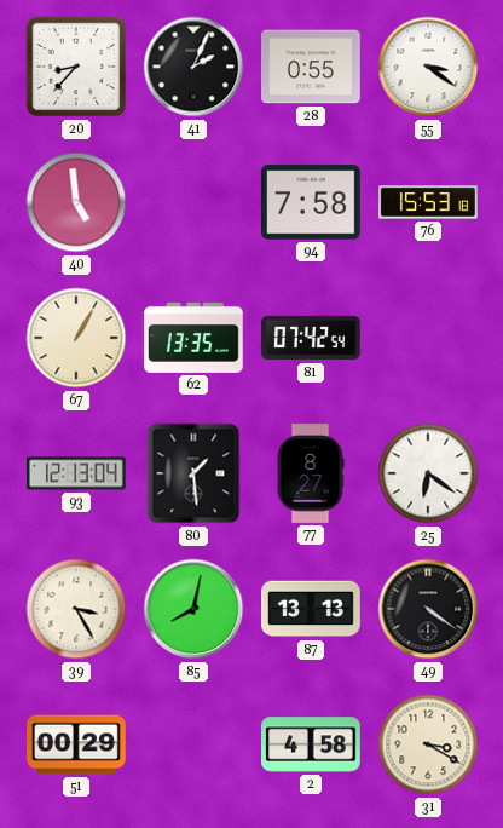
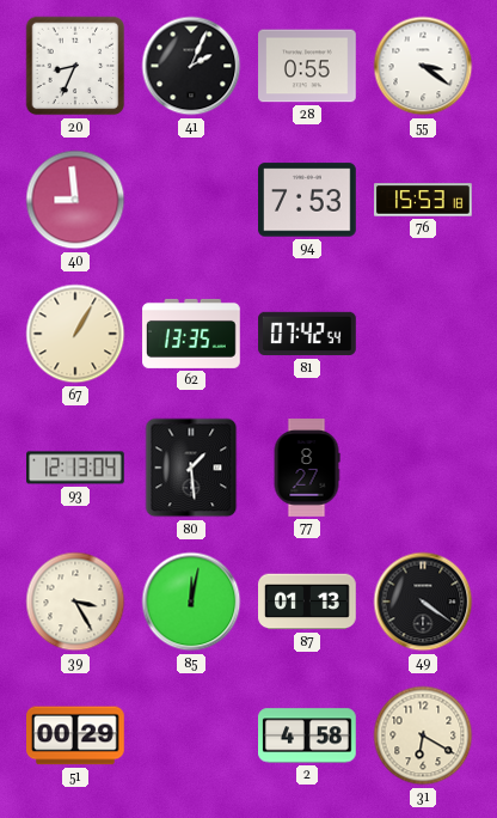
20: 8:37 -> 8:34 (75, 66)
40: 4:59 -> 8:59 (75, 200)
94: 7:58 -> 7:53 (308, 200)
25: 6:21 -> none (428, 473)
85: 8:02 -> 12:02 (191, 602)
87: 13:13 -> 01:13 (307, 602)
31: 3:20 -> 6:20 (423, 735)
